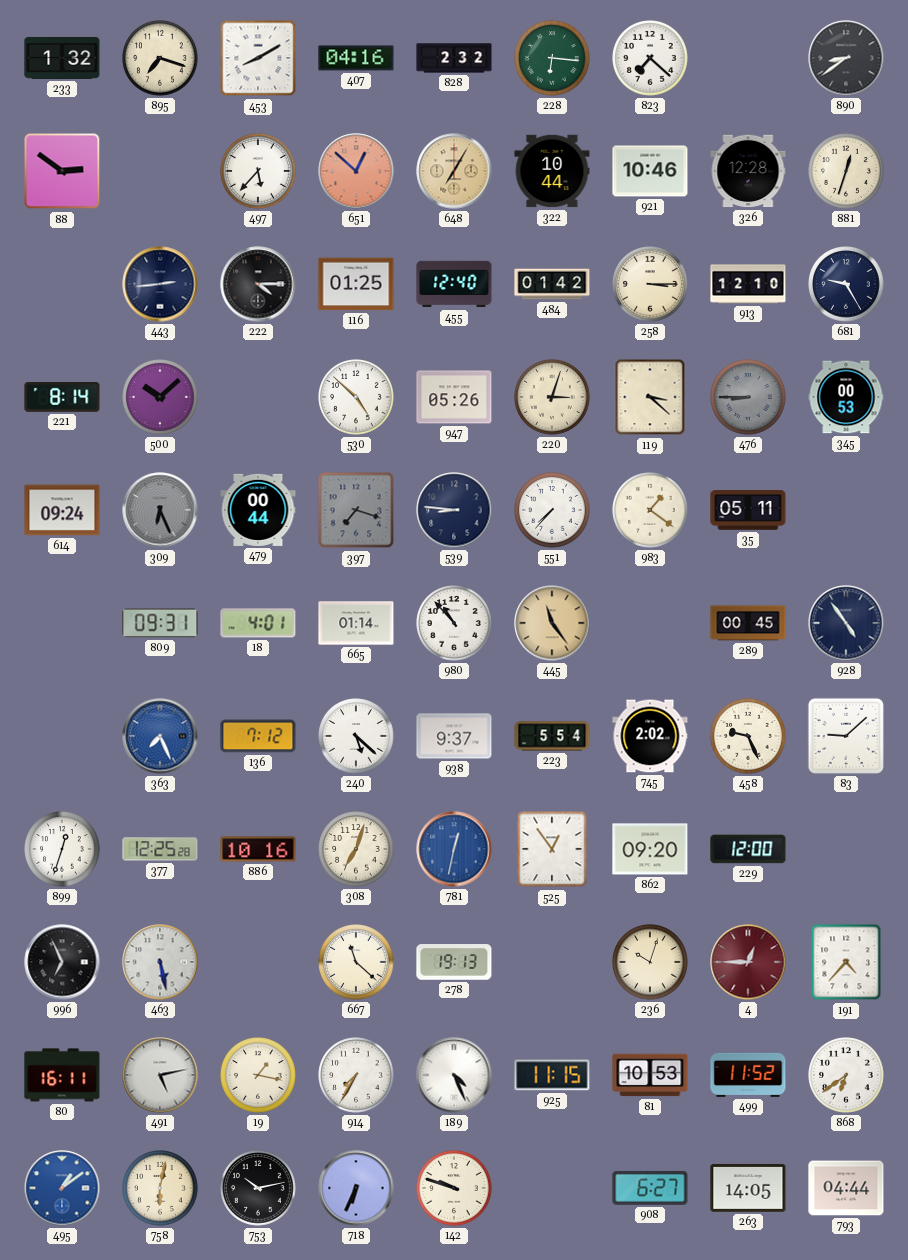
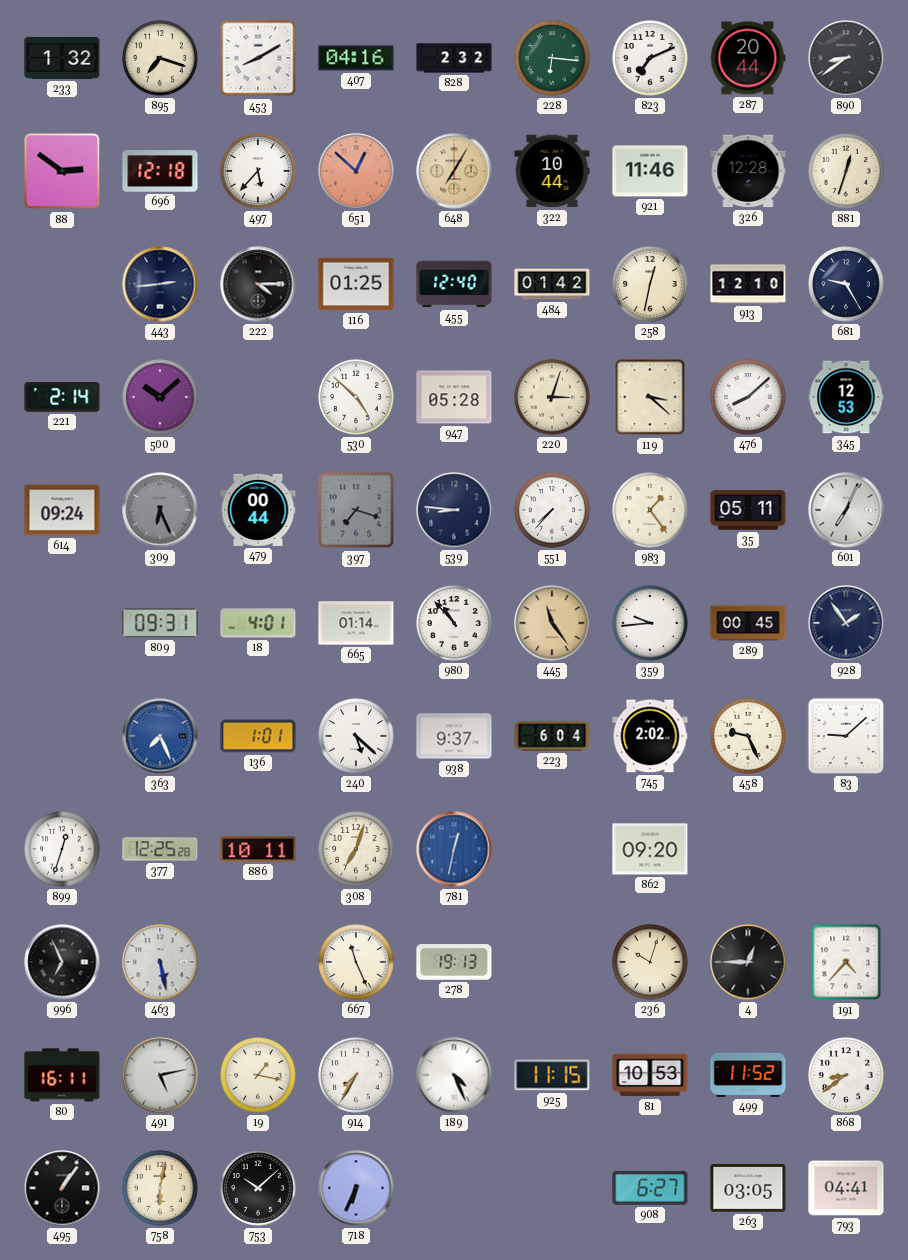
823: 7:22 -> 7:11 (650, 58)
287: none -> 20:44 (748, 58)
696: none -> 12:18 (160, 171)
921: 10:46 -> 11:46 (650, 171)
258: 3:15 -> 12:32 (650, 284)
221: 8:14 -> 2:14 (62, 397)
947: 05:26 -> 05:28 (454, 397)
476: 8:45 -> 8:08 (748, 397)
476 dial: grey -> white (748, 397)
345: 00:53 -> 12:53 (846, 397)
983: 1:21 -> 1:24 (650, 510)
601: none -> 7:04 (846, 510)
359: none -> 9:44 (650, 623)
928: 4:54 -> 1:54 (846, 623)
136: 7:12 -> 1:01 (258, 736)
223: 5:54 -> 6:04 (552, 736)
886: 10:16 -> 10:11 (258, 849)
525: 12:54 -> none (552, 849)
229: 12:00 -> none (748, 849)
667: 11:22 -> 11:26 (356, 962)
4 dial: burgundy -> black (748, 962)
868: 6:39 -> 8:39 (846, 1075)
495: 1:09 -> 1:06 (62, 1188)
495 dial: blue -> black (62, 1188)
753: 10:13 -> 10:08 (258, 1188)
142: 9:48 -> none (454, 1188)
263: 14:05 -> 03:05 (748, 1188)
793: 04:44 -> 04:41 (846, 1188)
